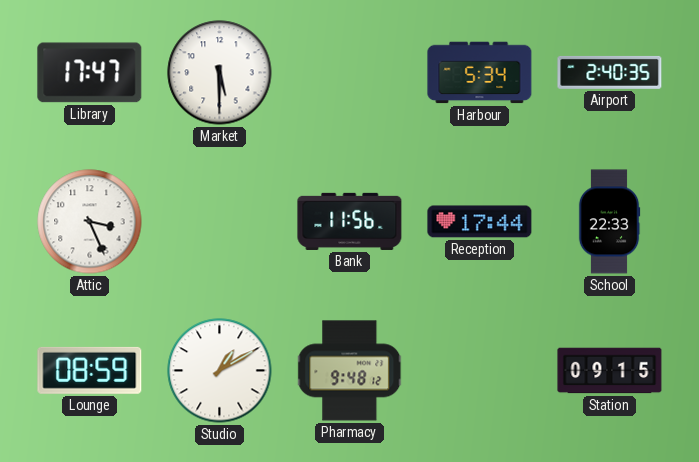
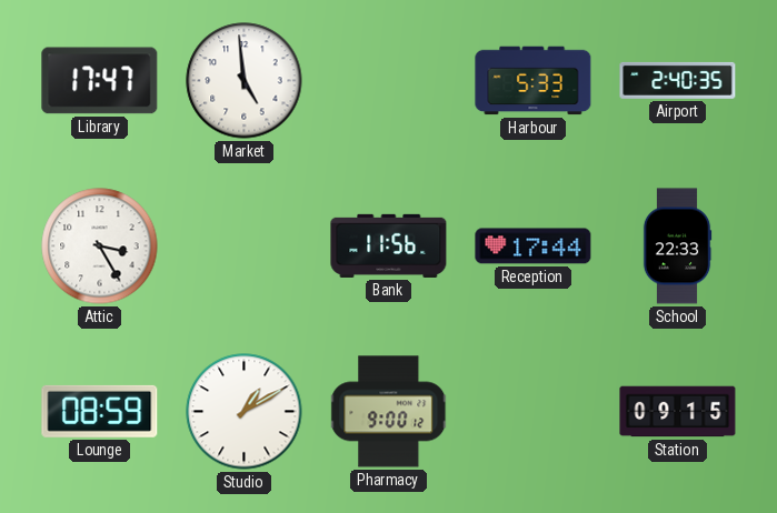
Market: 5:30 -> 4:59 (245, 81)
Harbour: 5:34 -> 5:33 (534, 81)
Attic: 3:26 -> 3:25 (100, 247)
Pharmacy: 9:48 -> 9:00 (389, 412)
